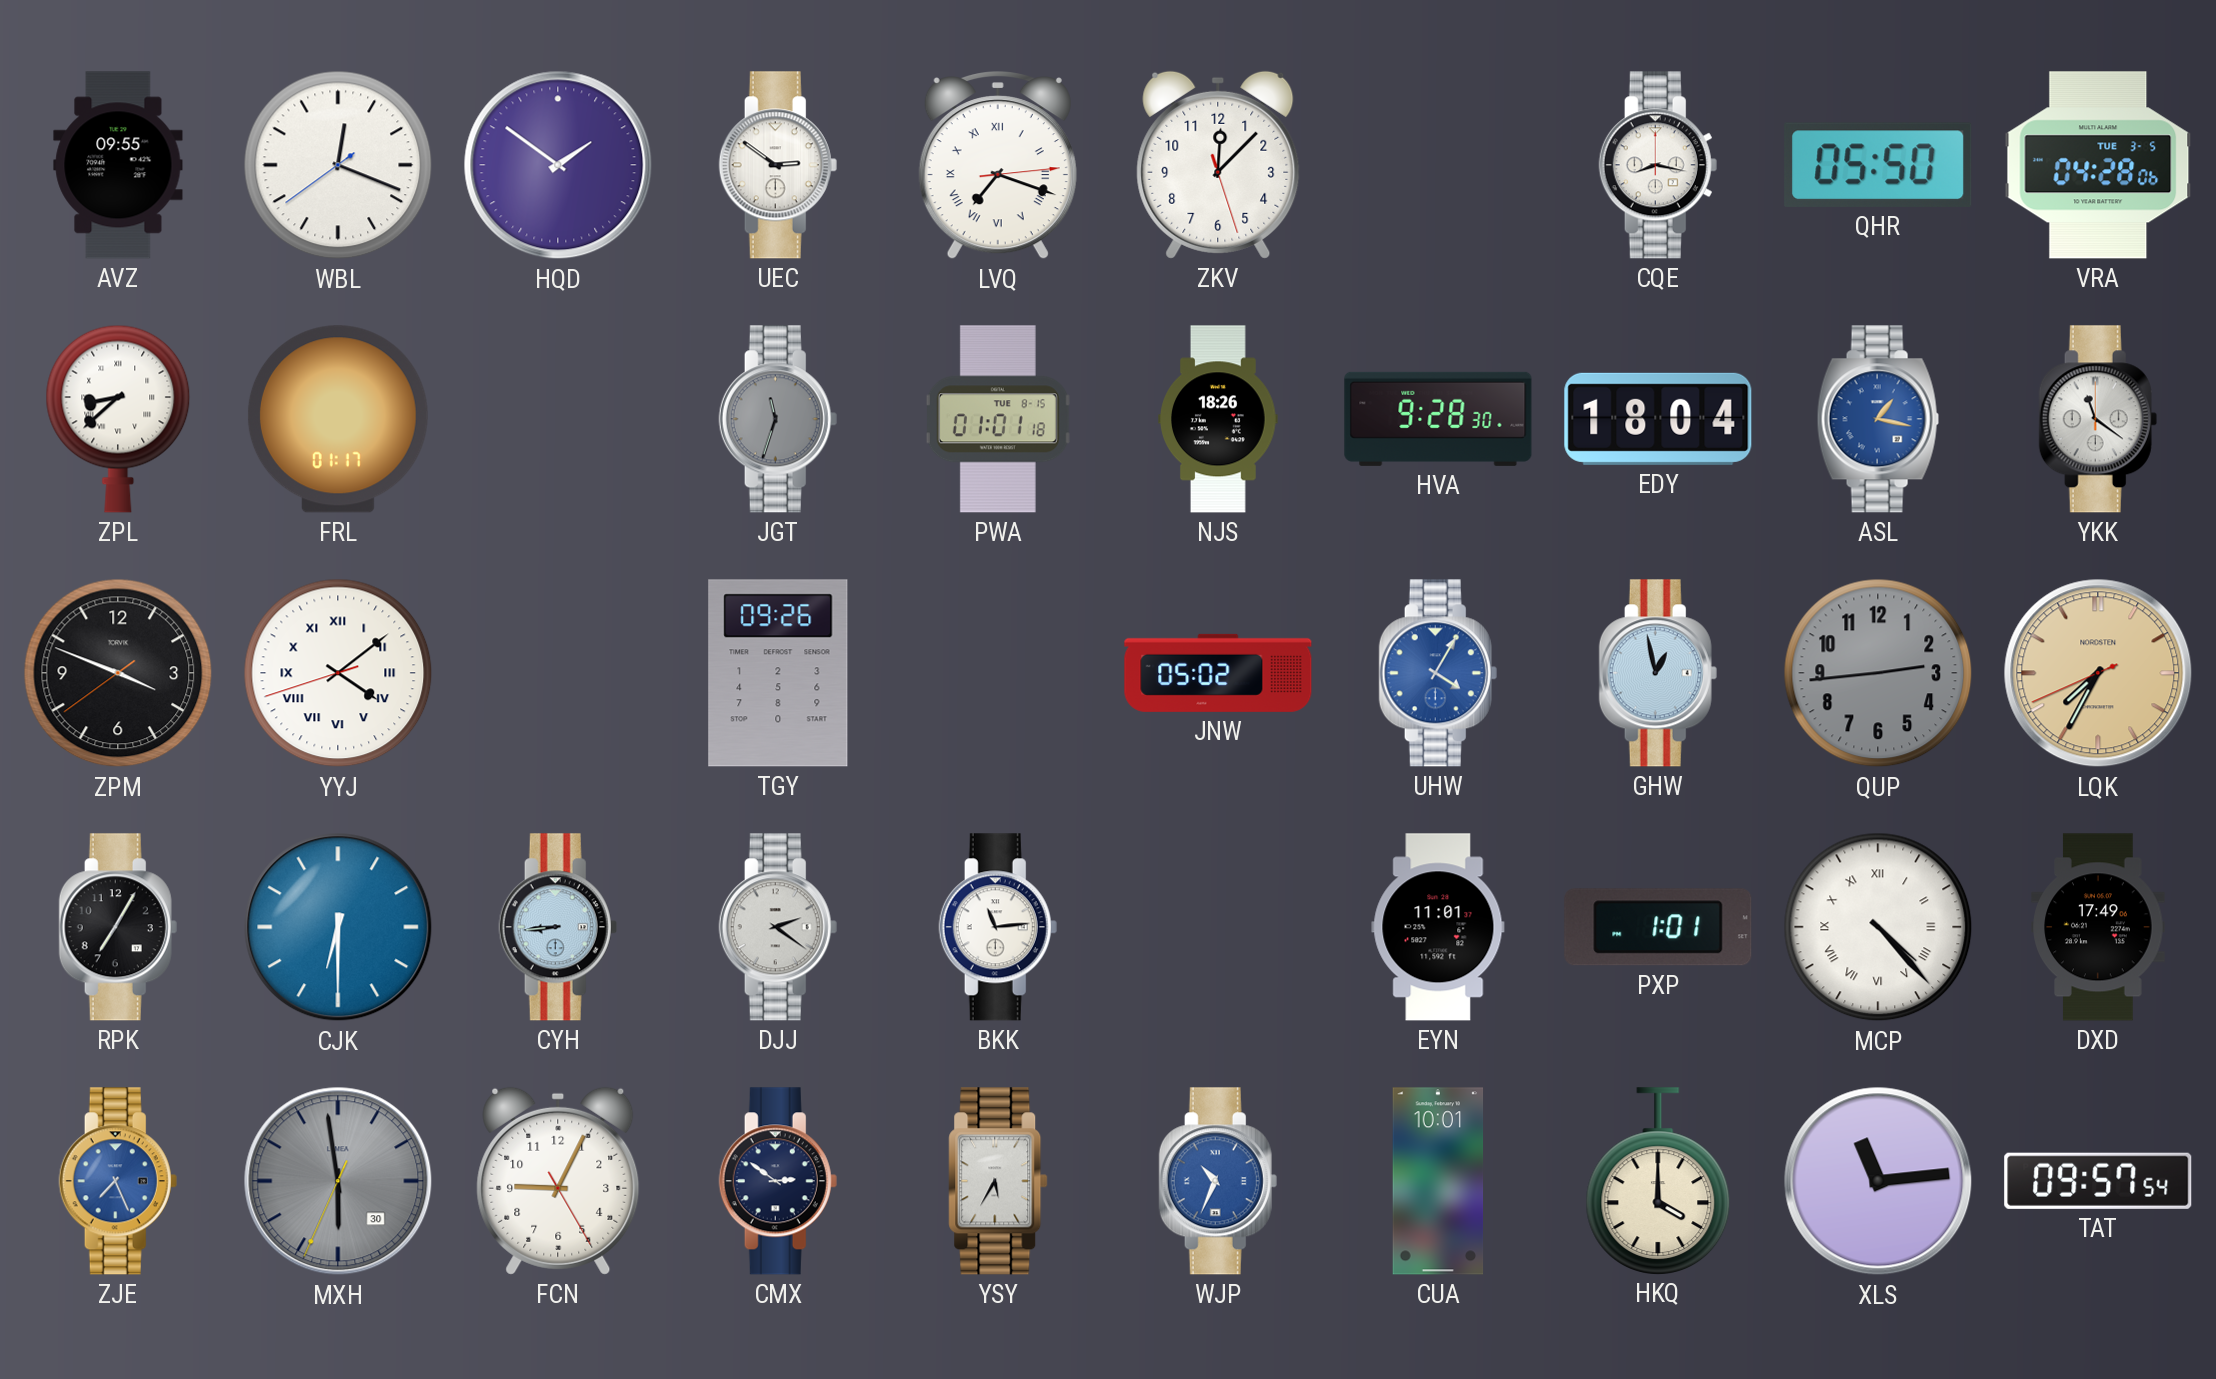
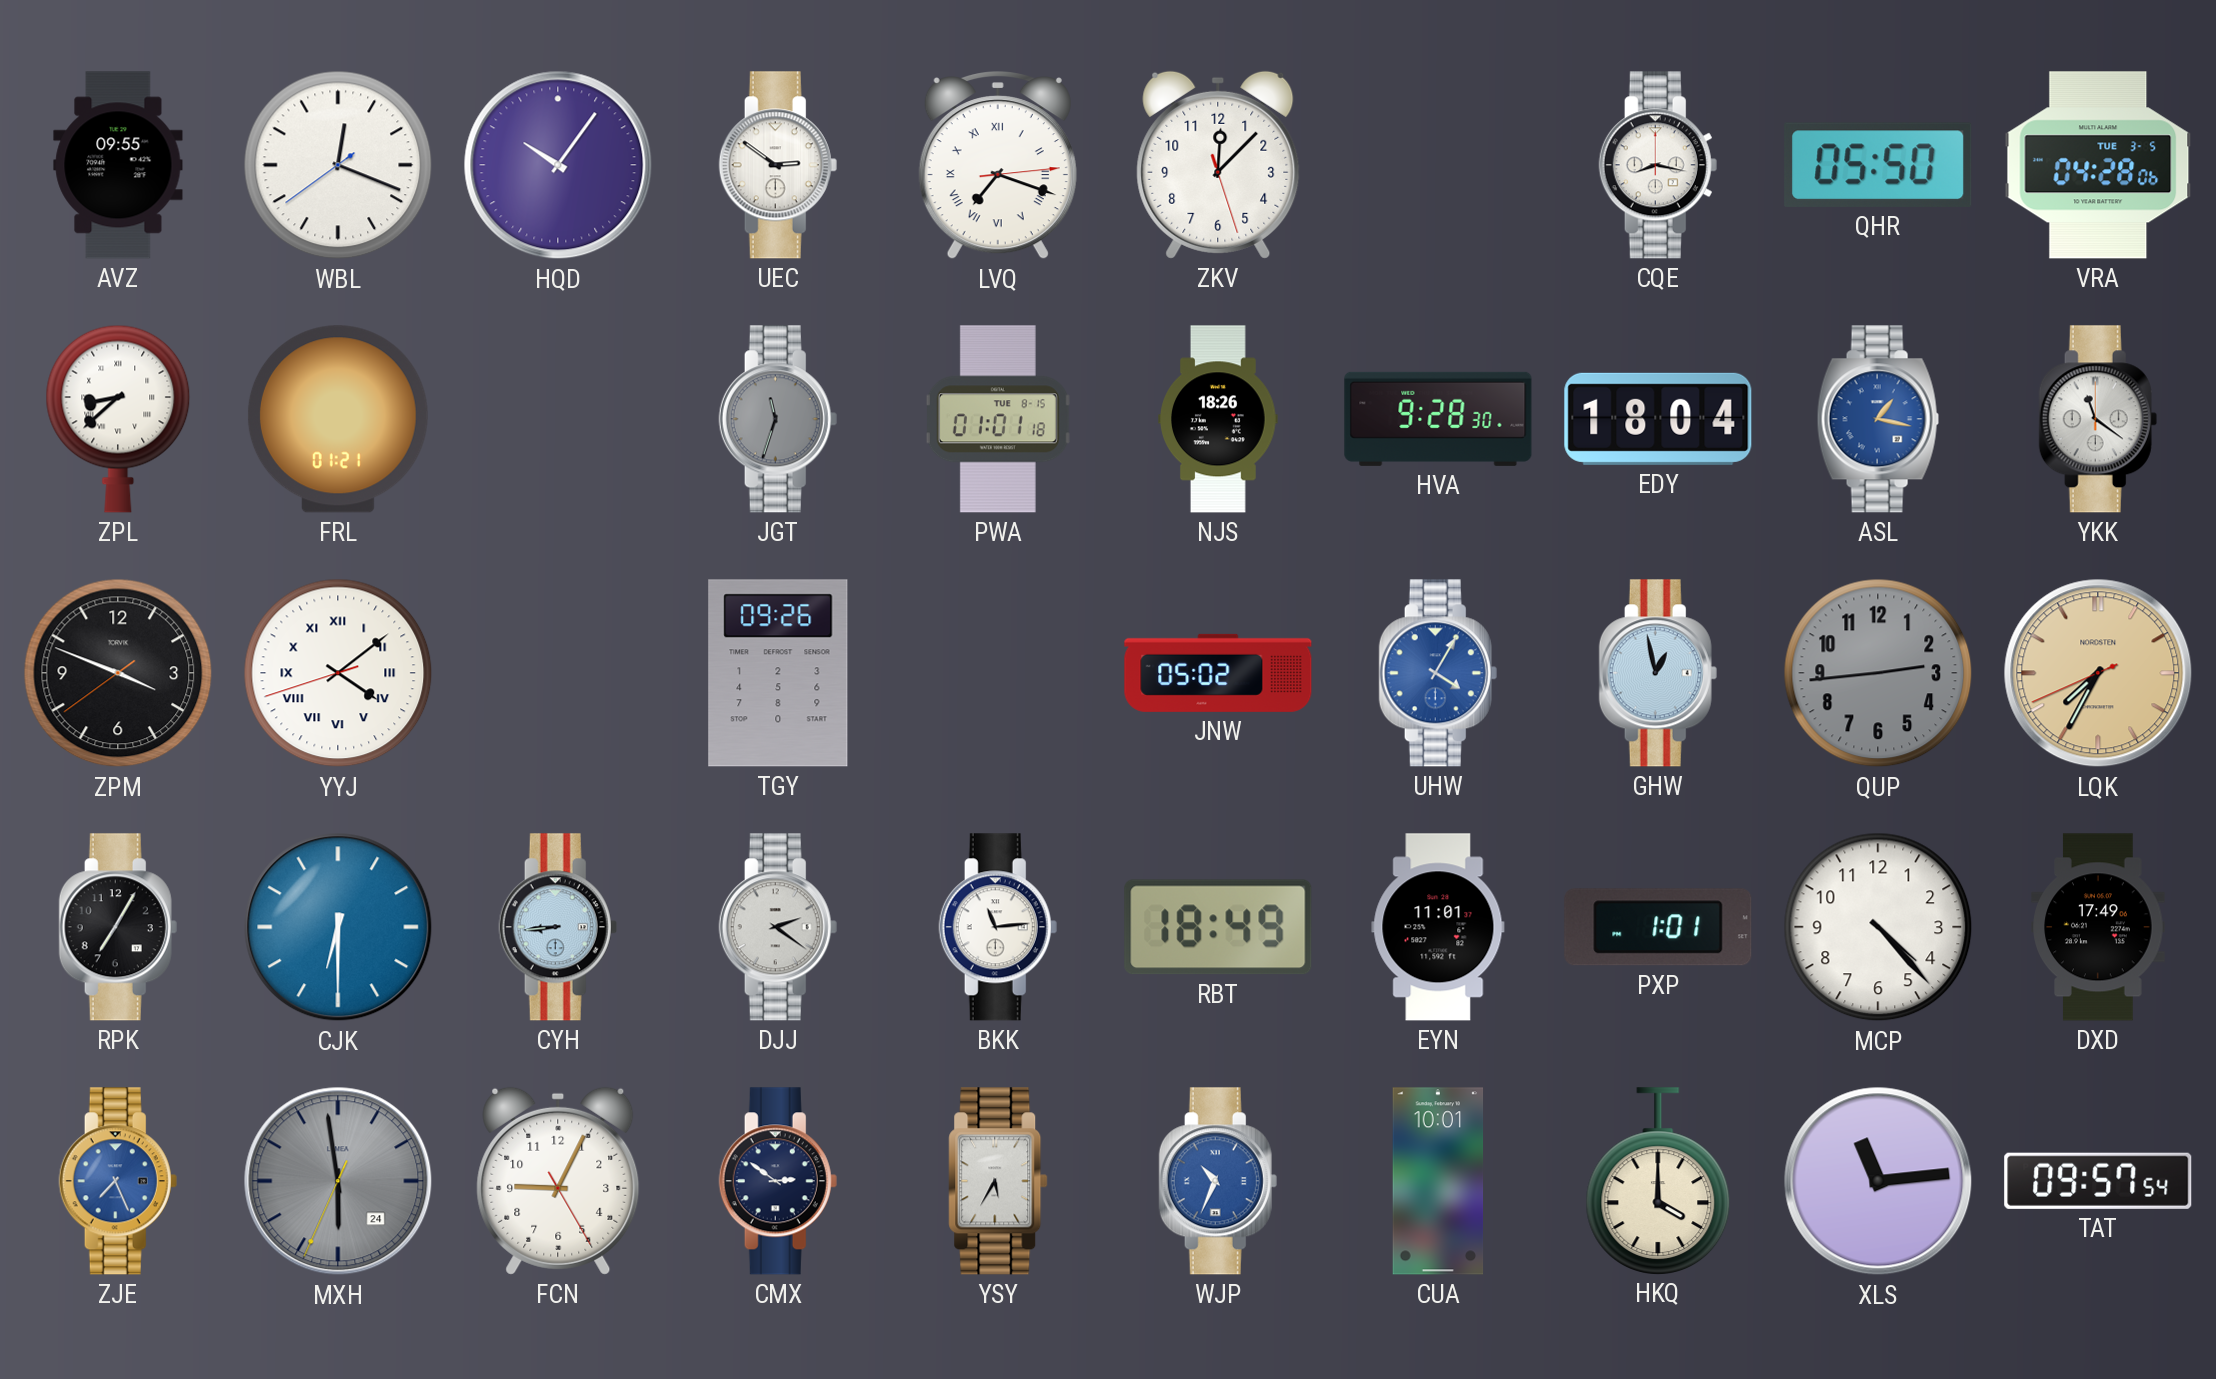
HQD: 1:51 -> 10:06 (558, 165)
FRL: 01:17 -> 01:21 (338, 419)
RBT: none -> 18:49 (1218, 927)
MCP numerals: Roman -> Arabic (1878, 927)
MXH date: 30 -> 24 (338, 1181)
